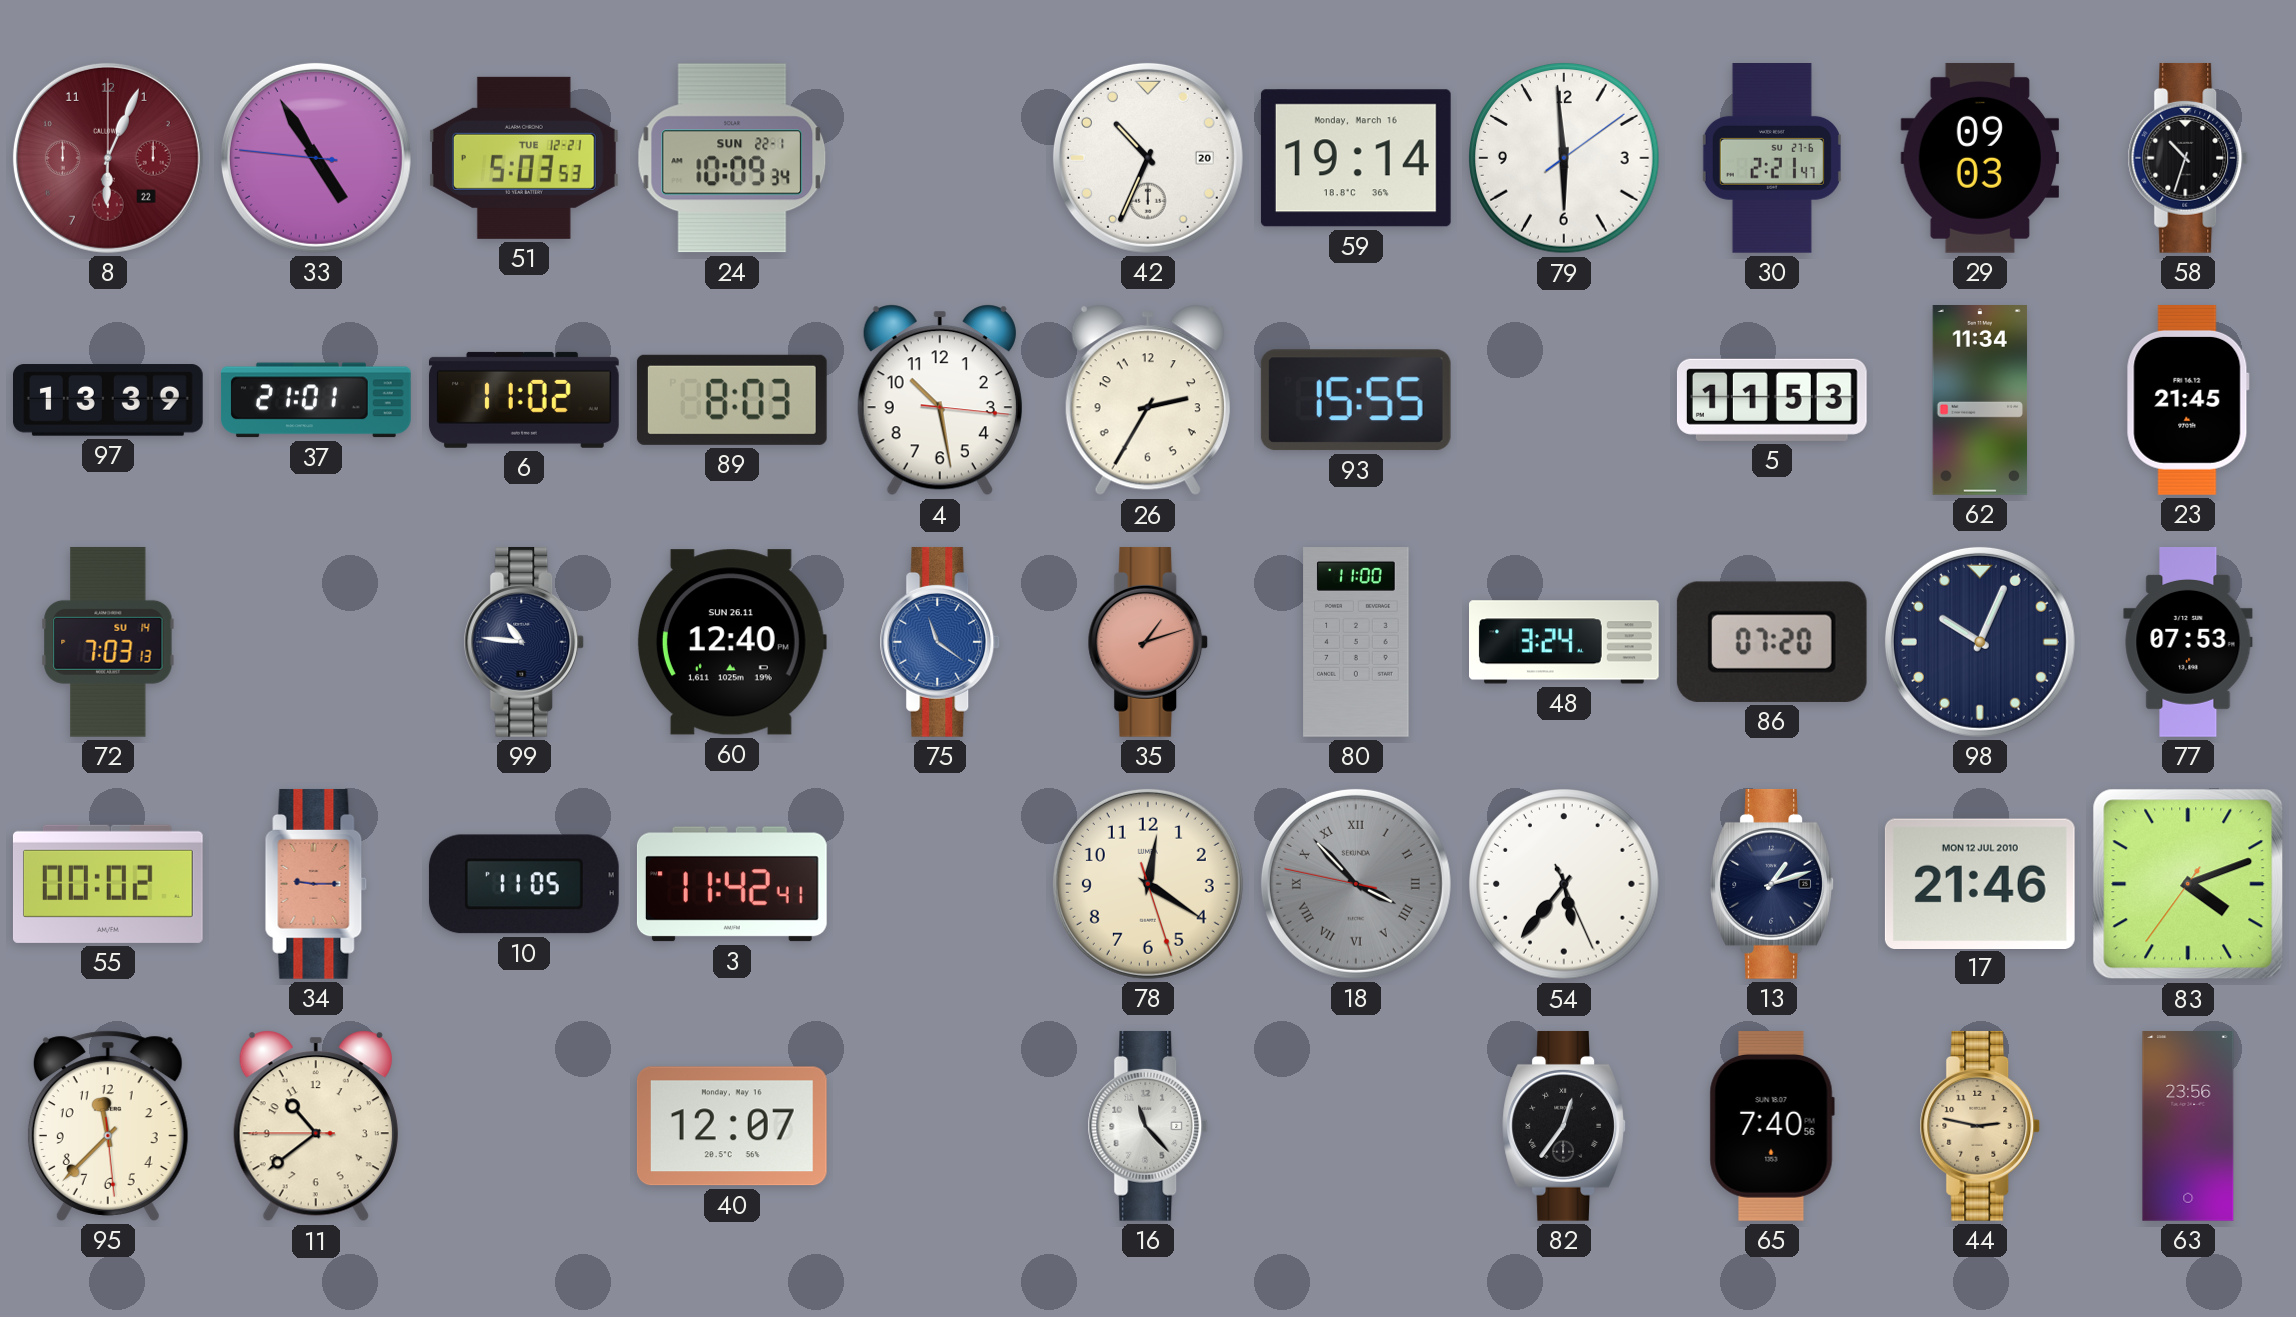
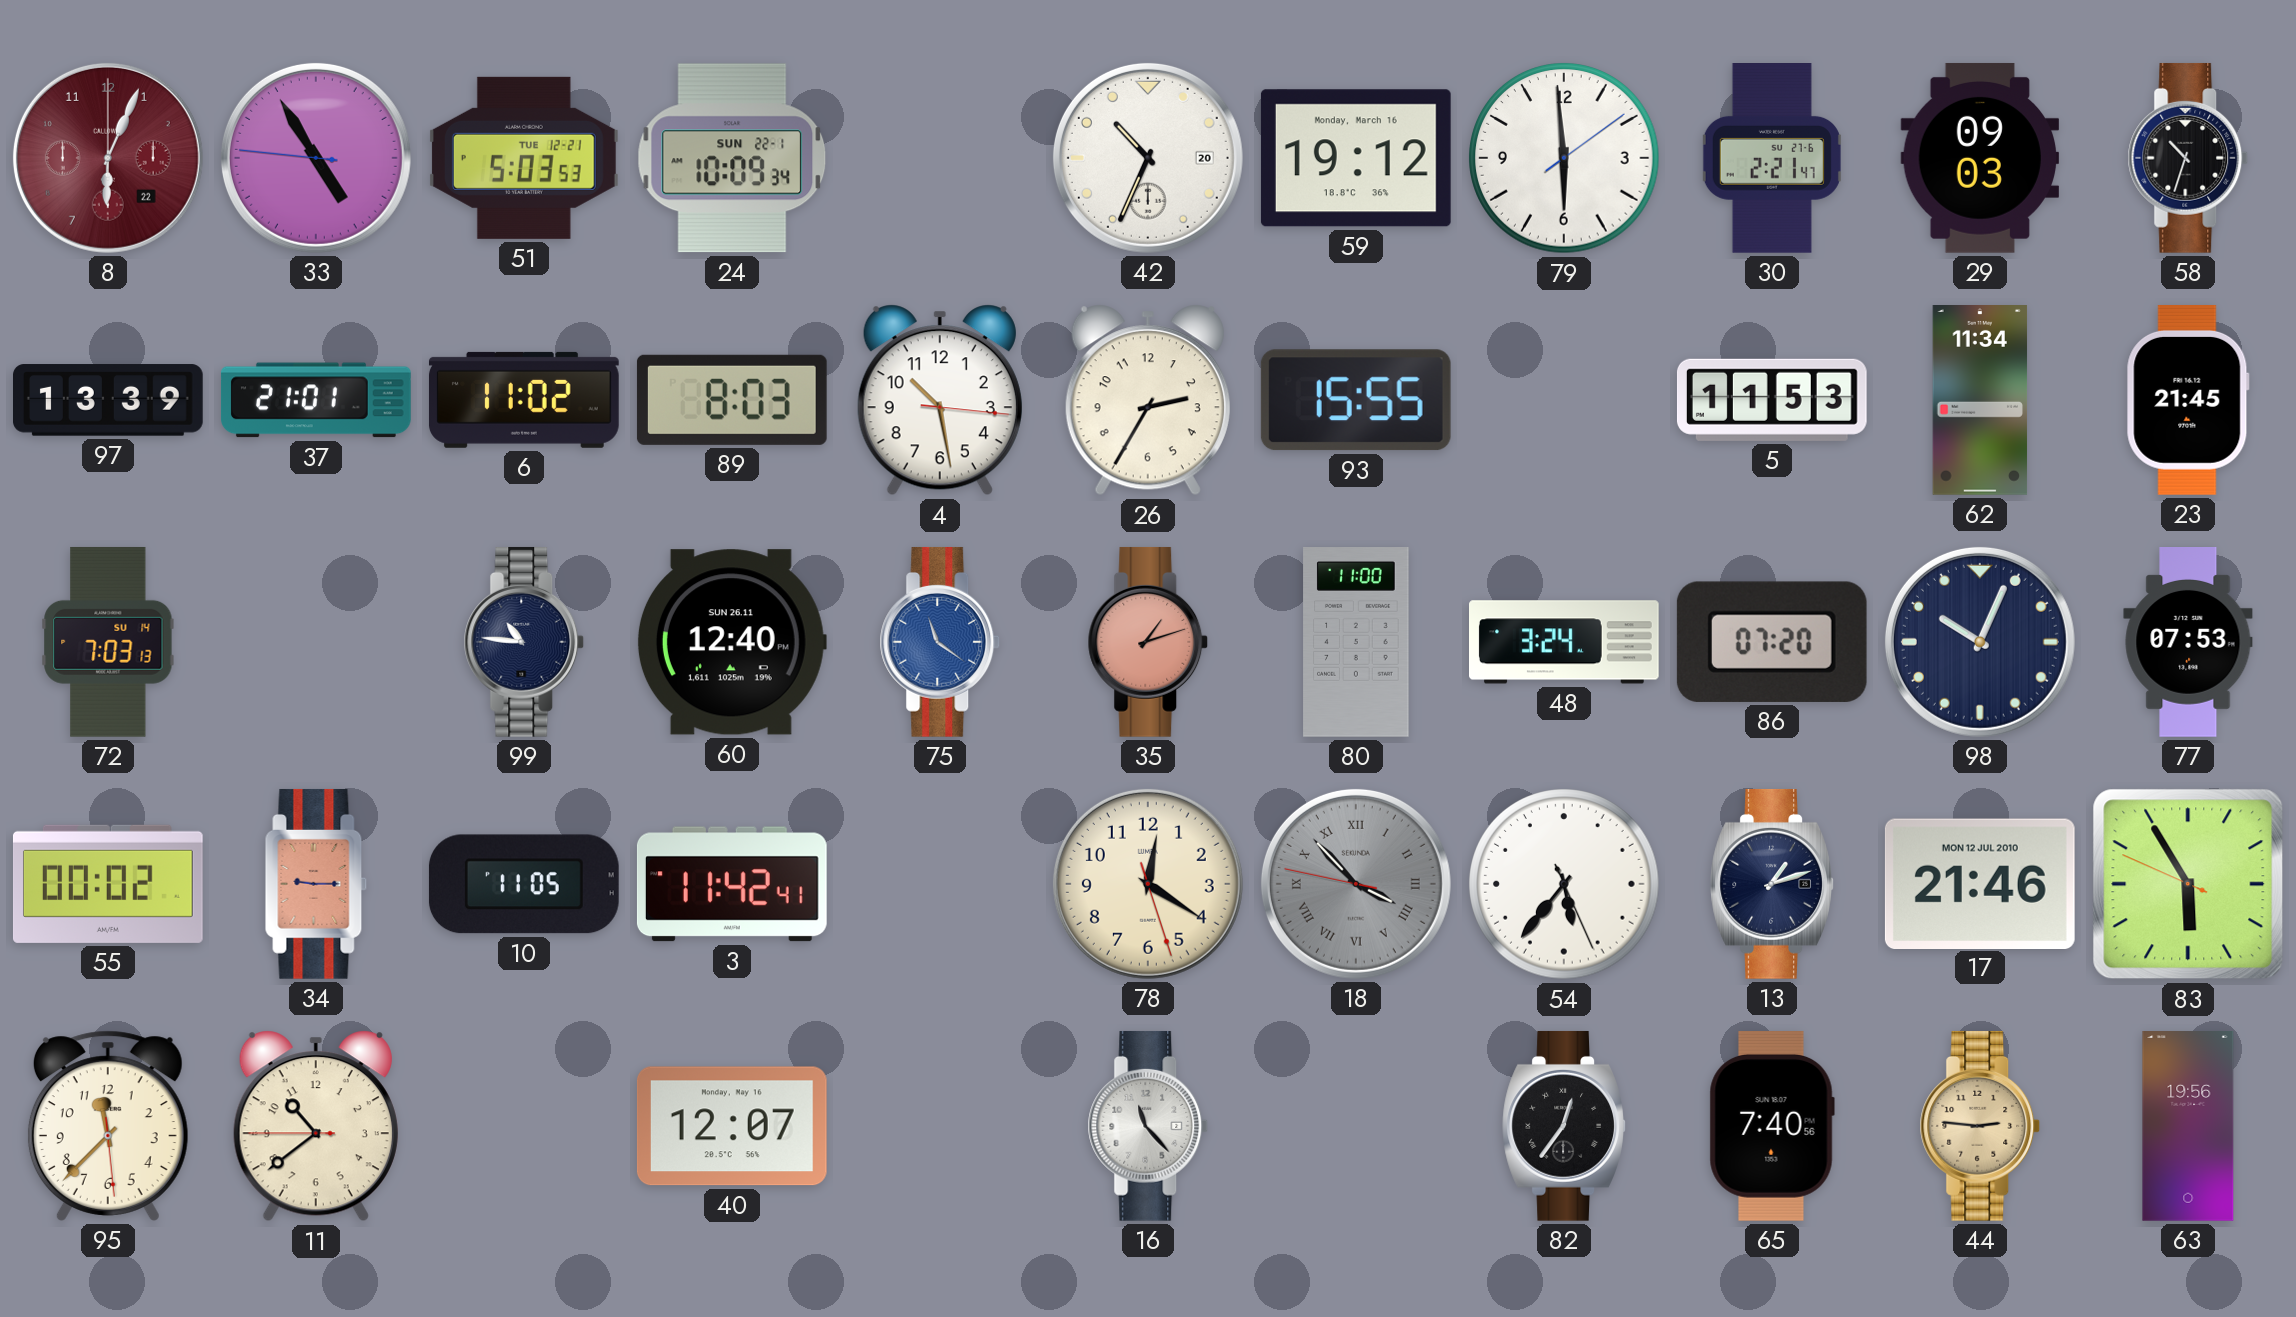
59: 19:14 -> 19:12 (1356, 158)
83: 4:11 -> 5:54 (2188, 884)
44: 2:47 -> 2:46 (1980, 1126)
63: 23:56 -> 19:56 (2188, 1127)
